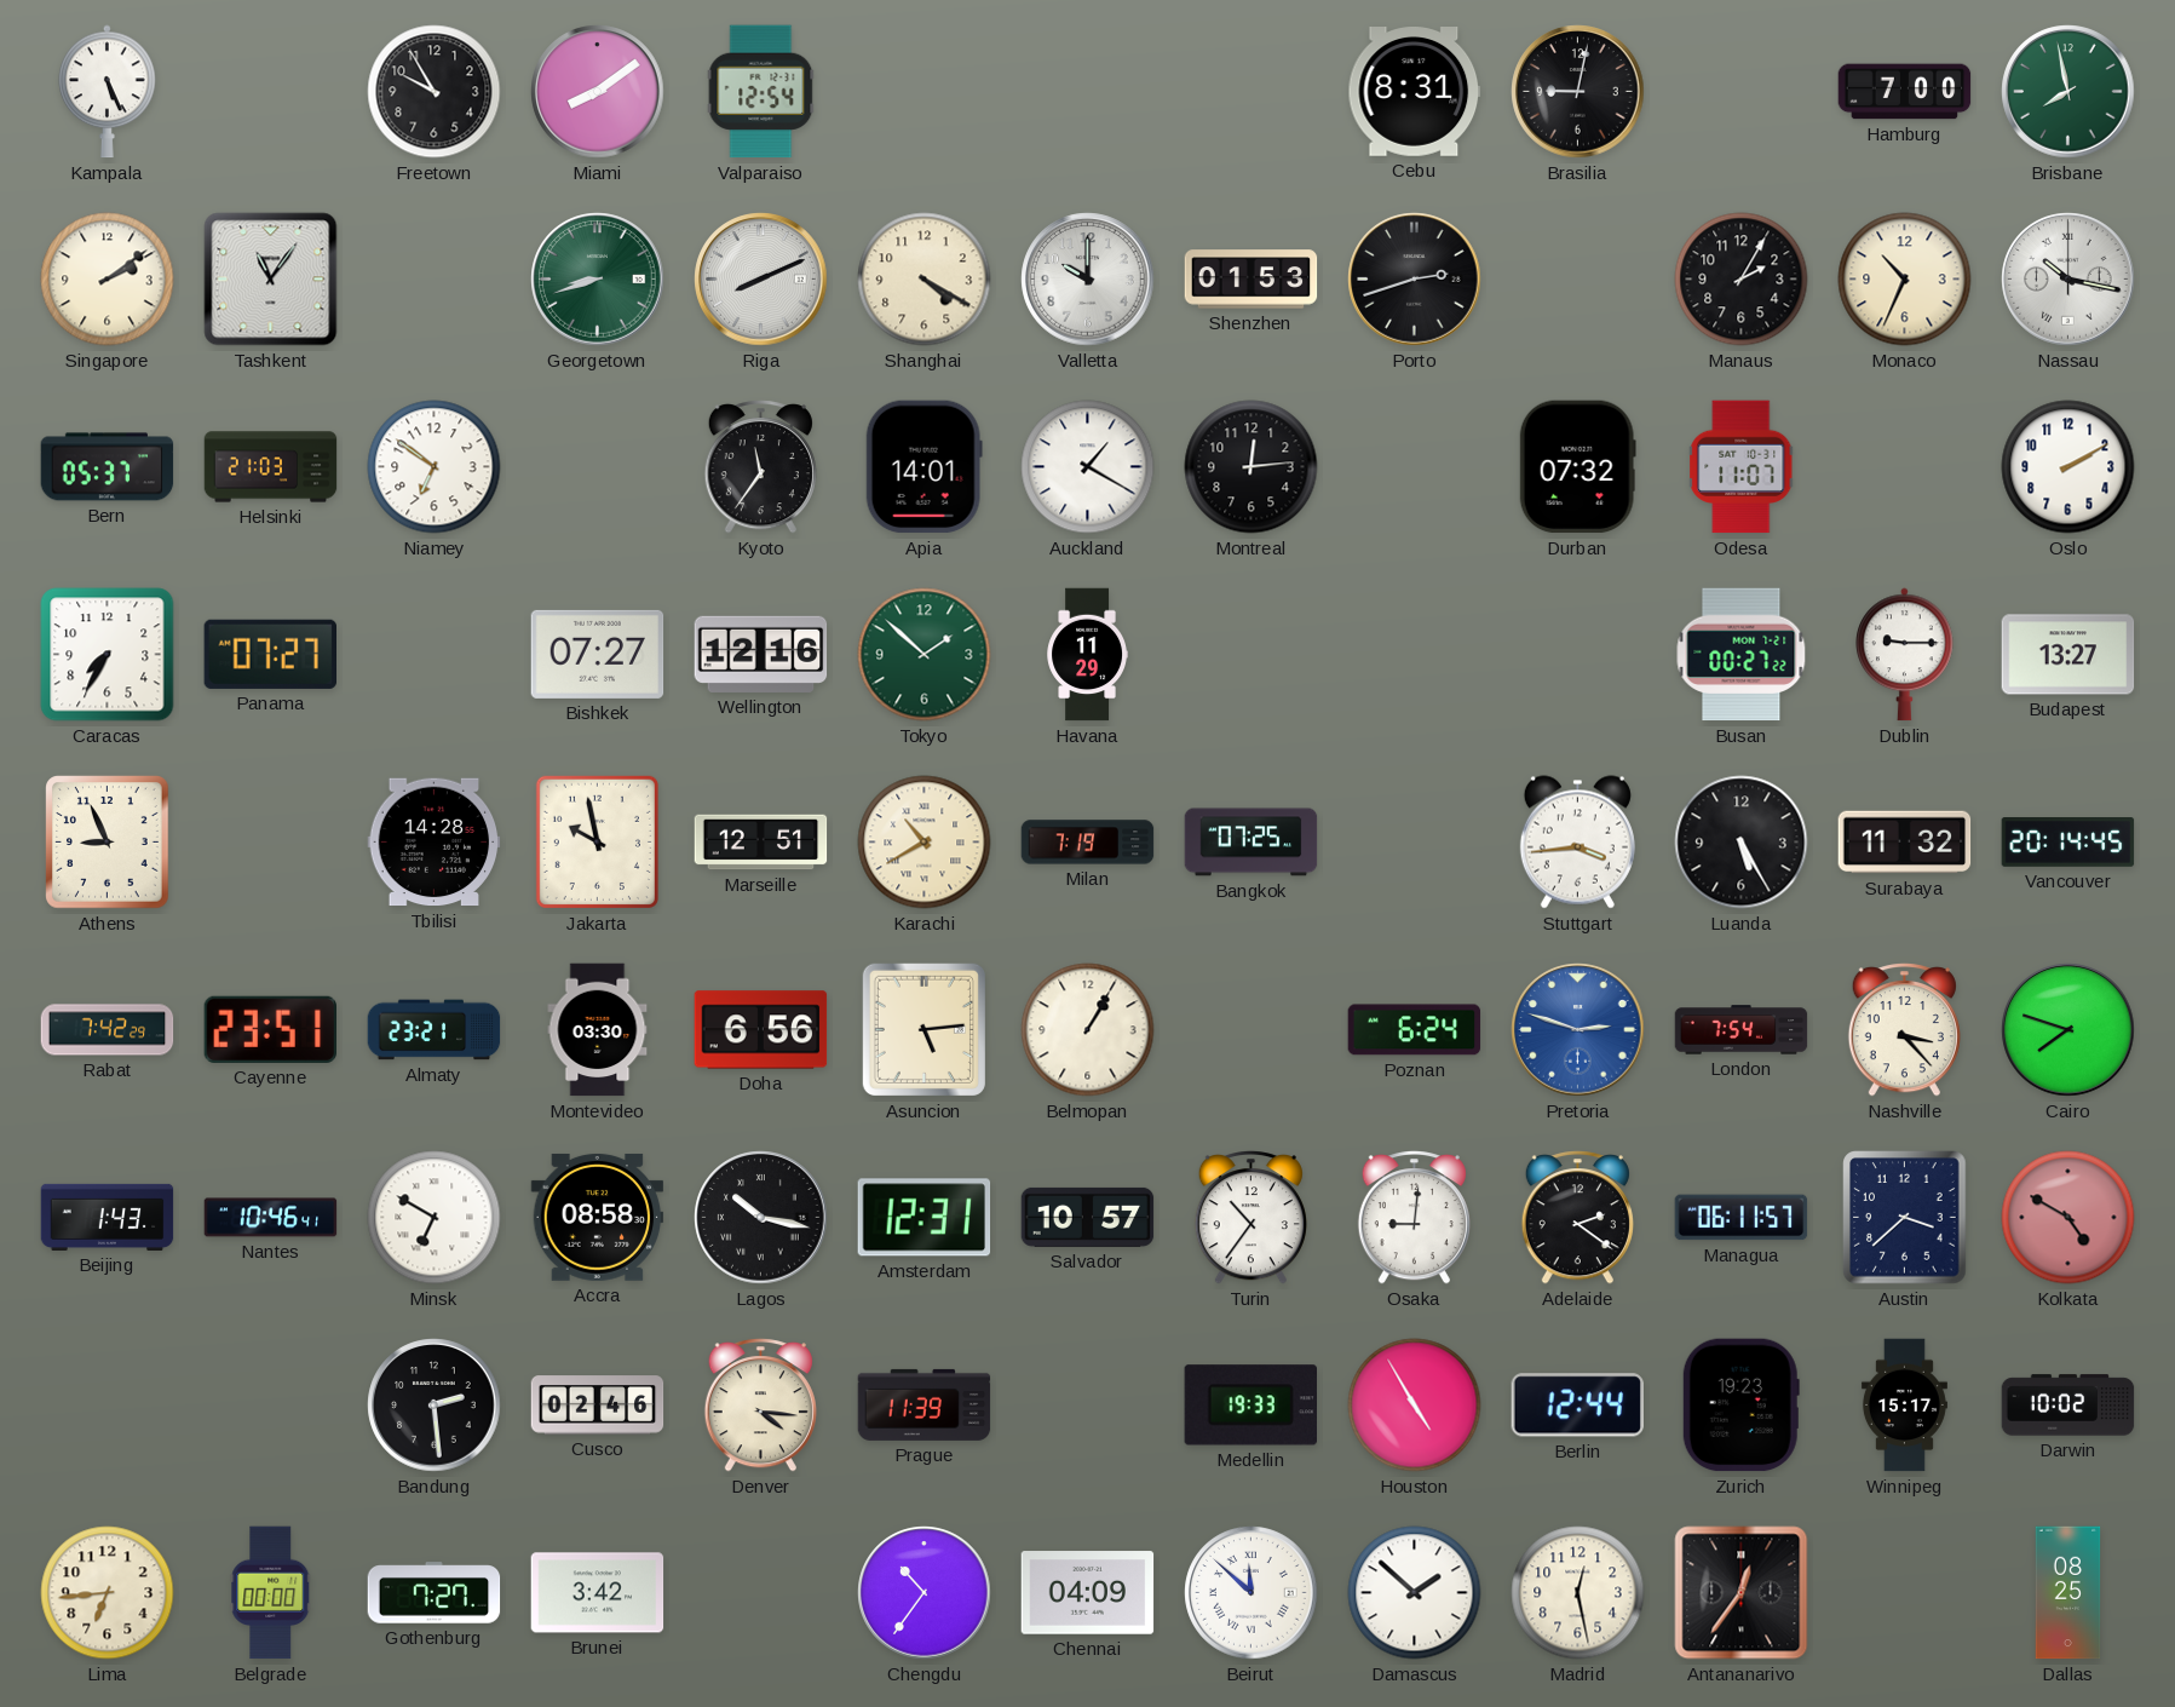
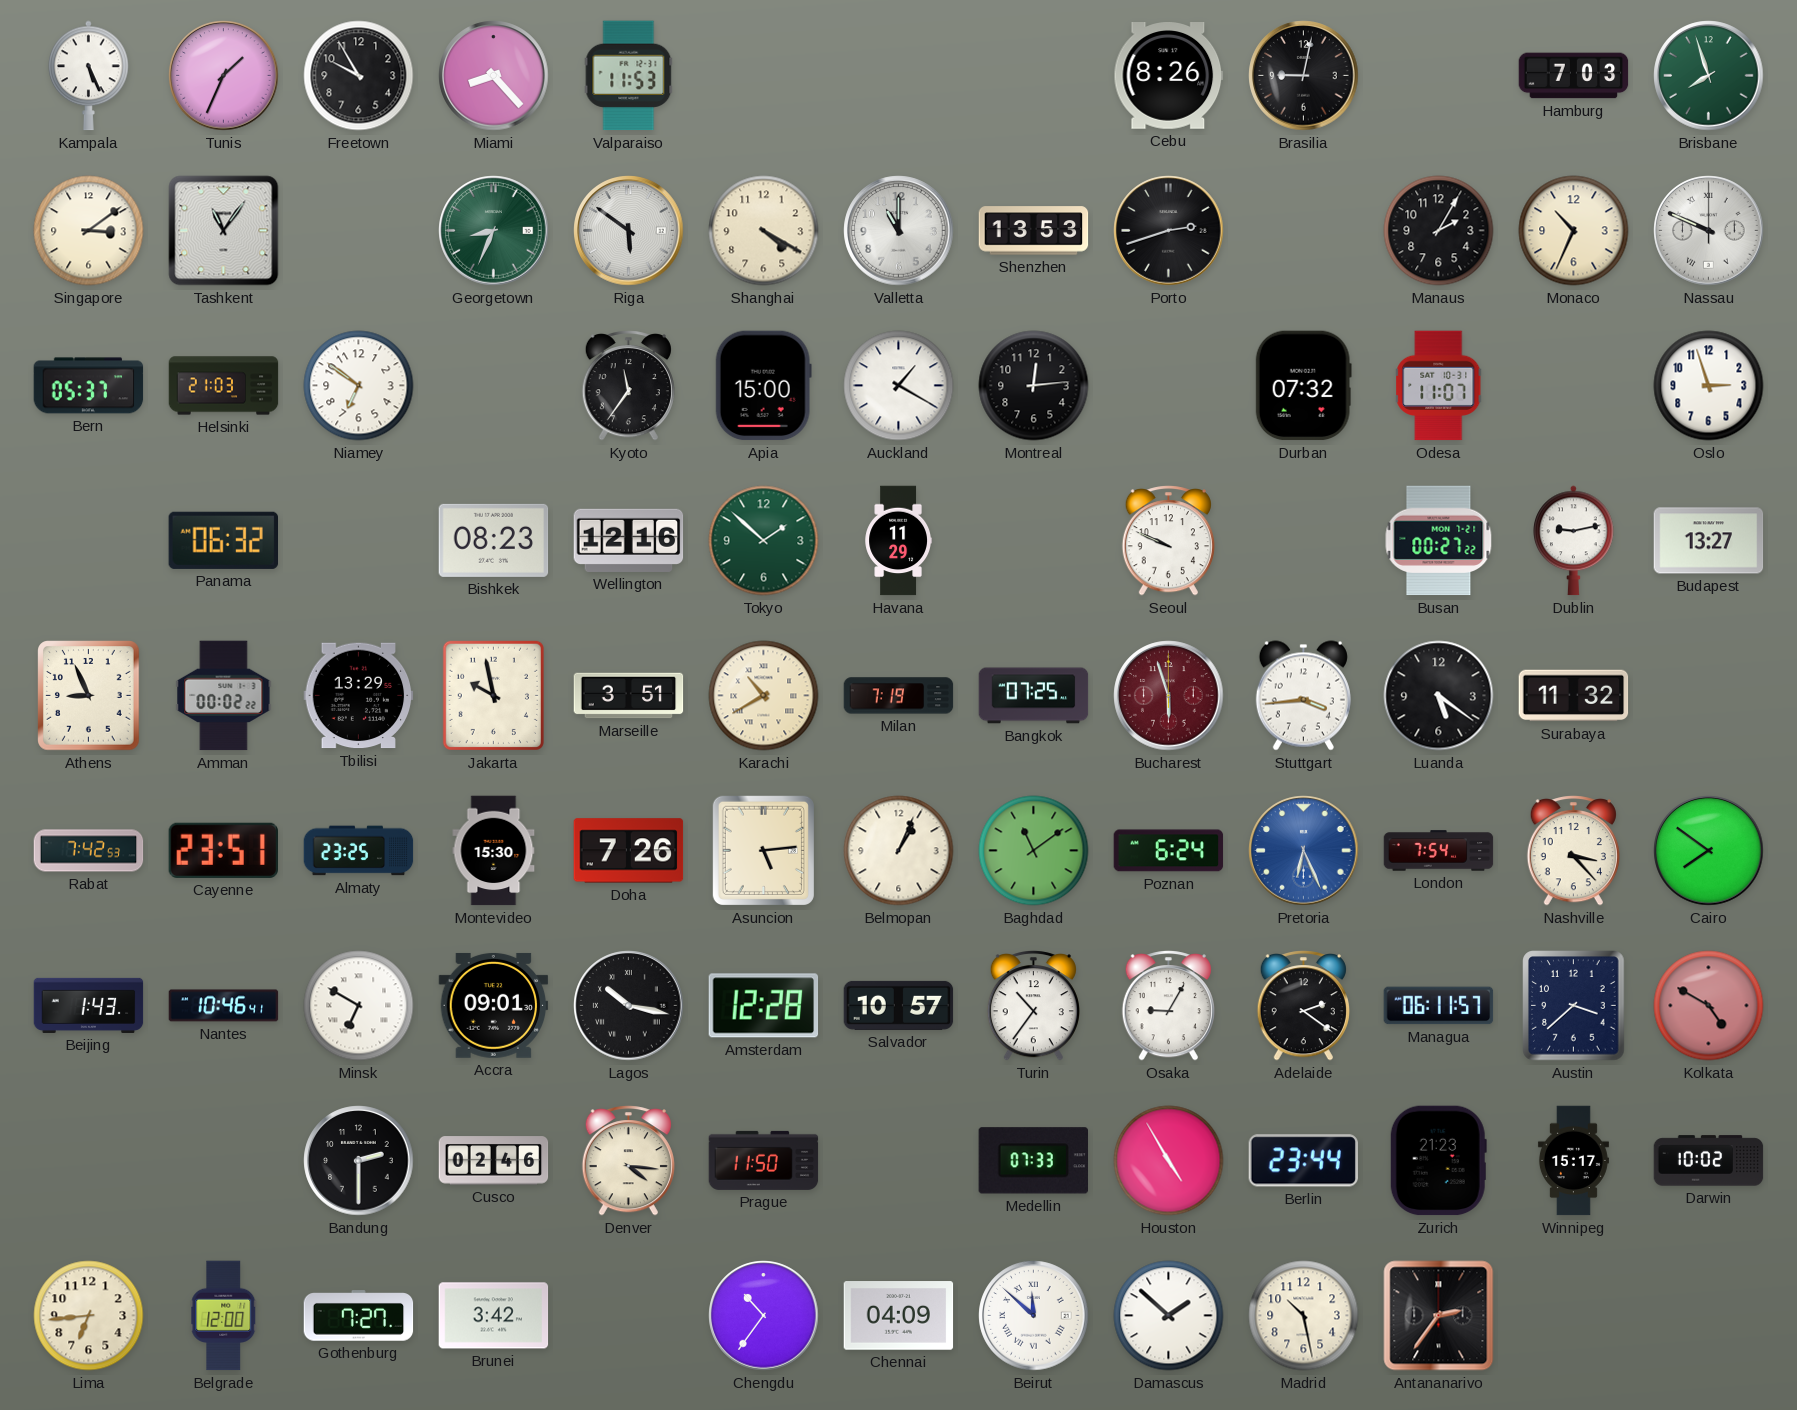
Tunis: none -> 1:34 (224, 76)
Miami: 8:09 -> 8:23 (494, 76)
Valparaiso: 12:54 -> 11:53 (629, 76)
Cebu: 8:31 -> 8:26 (1169, 76)
Hamburg: 7:00 -> 7:03 (1574, 76)
Brisbane: 7:58 -> 7:57 (1709, 76)
Singapore: 2:09 -> 3:09 (89, 231)
Georgetown: 8:42 -> 8:34 (494, 231)
Riga: 8:11 -> 5:51 (629, 231)
Valletta: 10:00 -> 11:00 (899, 231)
Shenzhen: 01:53 -> 13:53 (1034, 231)
Nassau: 10:17 -> 9:49 (1709, 231)
Apia: 14:01 -> 15:00 (763, 386)
Oslo: 2:10 -> 2:57 (1709, 386)
Caracas: 7:35 -> none (108, 655)
Panama: 07:27 -> 06:32 (223, 540)
Bishkek: 07:27 -> 08:23 (494, 540)
Seoul: none -> 9:49 (1168, 541)
Dublin: 9:15 -> 9:13 (1574, 541)
Amman: none -> 00:02 (224, 696)
Tbilisi: 14:28 -> 13:29 (359, 696)
Marseille: 12:51 -> 3:51 (629, 696)
Bucharest: none -> 5:57 (1169, 696)
Luanda: 5:25 -> 5:21 (1439, 696)
Vancouver: 20:14 -> none (2068, 843)
Rabat: 7:42:29 -> 7:42:53 (89, 851)
Almaty: 23:21 -> 23:25 (359, 851)
Montevideo: 03:30 -> 15:30 (494, 851)
Doha: 6:56 -> 7:26 (629, 851)
Belmopan: 1:05 -> 1:04 (899, 851)
Baghdad: none -> 11:09 (1034, 851)
Pretoria: 2:48 -> 6:26 (1304, 851)
Cairo: 7:48 -> 7:51 (1709, 851)
Accra: 08:58 -> 09:01 (494, 1005)
Amsterdam: 12:31 -> 12:28 (764, 1006)
Osaka: 9:01 -> 9:05 (1168, 1006)
Bandung: 2:29 -> 2:30 (359, 1161)
Prague: 11:39 -> 11:50 (764, 1160)
Medellin: 19:33 -> 07:33 (1033, 1161)
Berlin: 12:44 -> 23:44 (1303, 1161)
Zurich: 19:23 -> 21:23 (1438, 1161)
Belgrade: 00:00 -> 12:00 (224, 1316)
Madrid: 12:28 -> 10:28 (1304, 1316)
Antananarivo: 12:36 -> 2:36 (1439, 1316)
Dallas: 08:25 -> none (2068, 1593)
